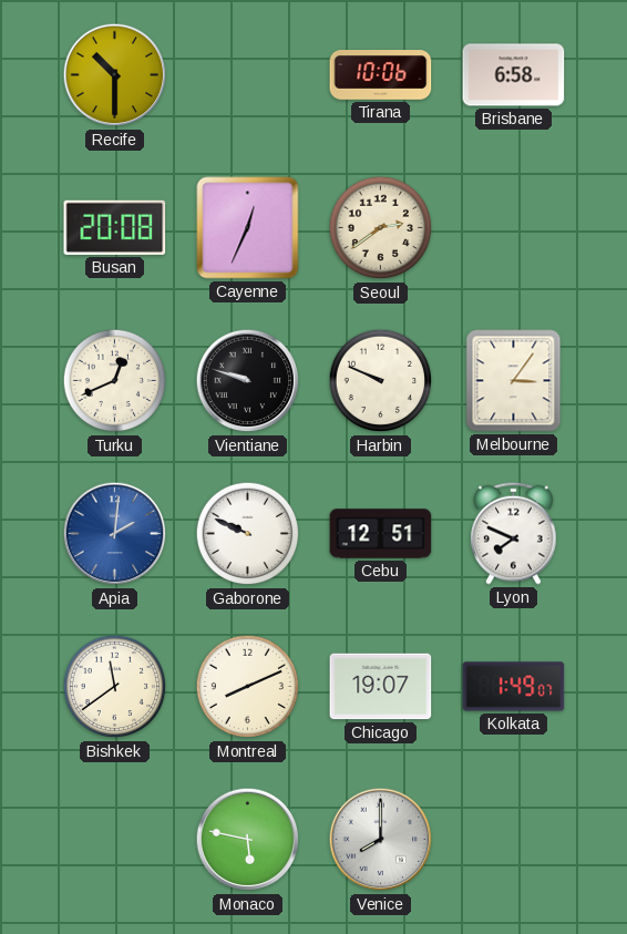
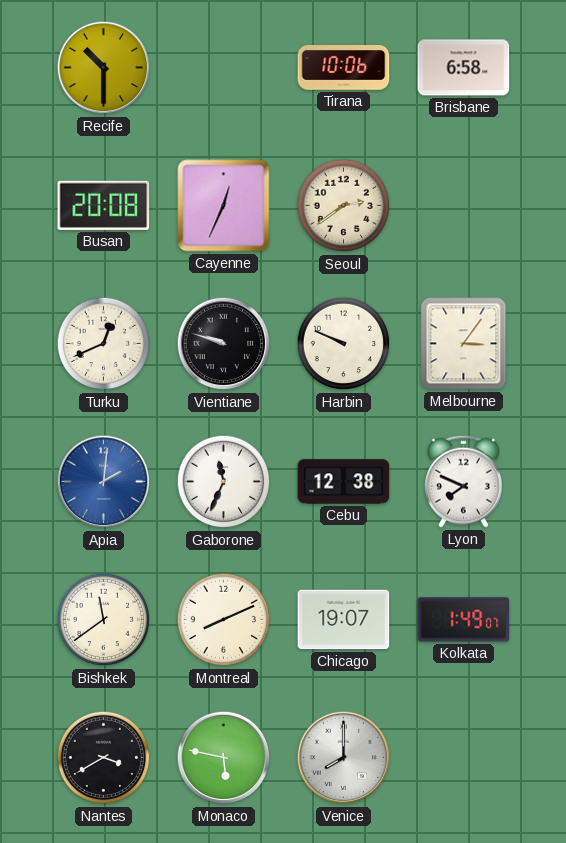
Gaborone: 9:49 -> 11:34 (224, 482)
Cebu: 12:51 -> 12:38 (344, 482)
Nantes: none -> 3:40 (104, 758)
